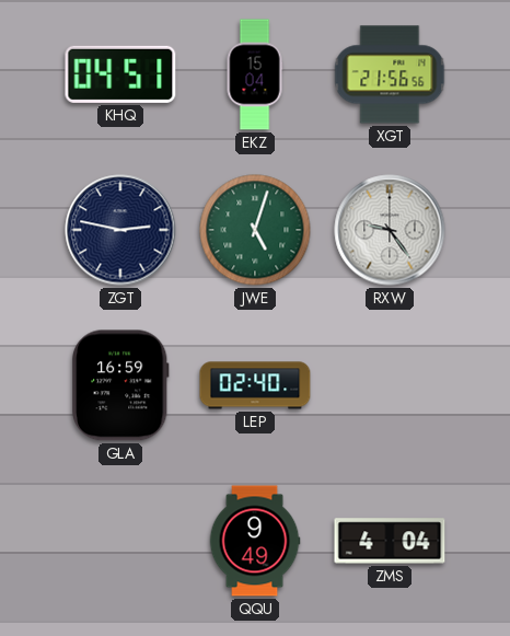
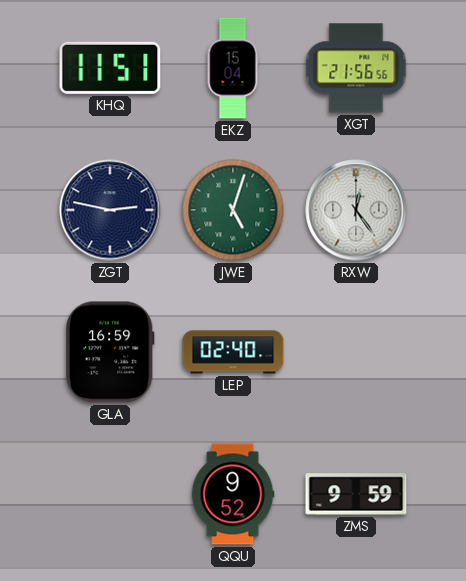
KHQ: 04:51 -> 11:51 (110, 68)
RXW: 9:24 -> 12:24 (356, 210)
QQU: 9:49 -> 9:52 (233, 494)
ZMS: 4:04 -> 9:59 (356, 494)
